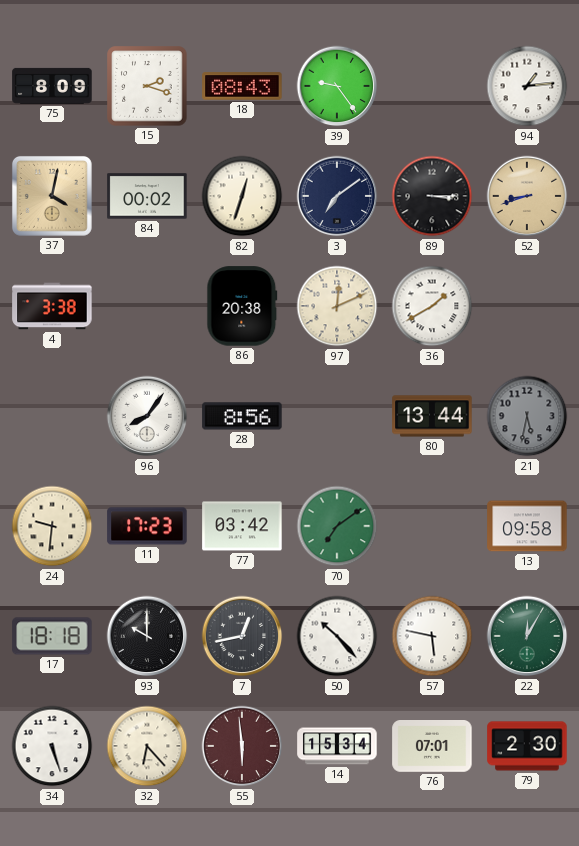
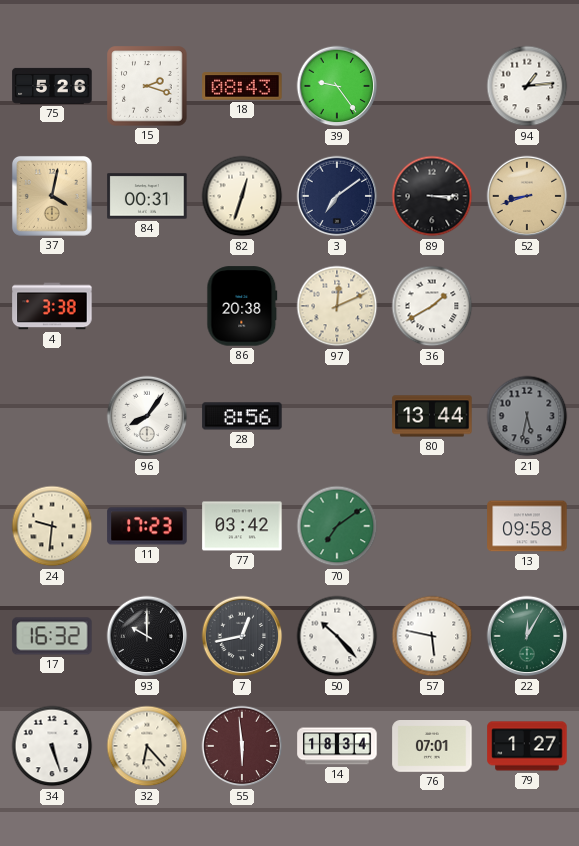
75: 8:09 -> 5:26 (52, 86)
84: 00:02 -> 00:31 (147, 196)
17: 18:18 -> 16:32 (52, 636)
14: 15:34 -> 18:34 (337, 746)
79: 2:30 -> 1:27 (527, 746)
